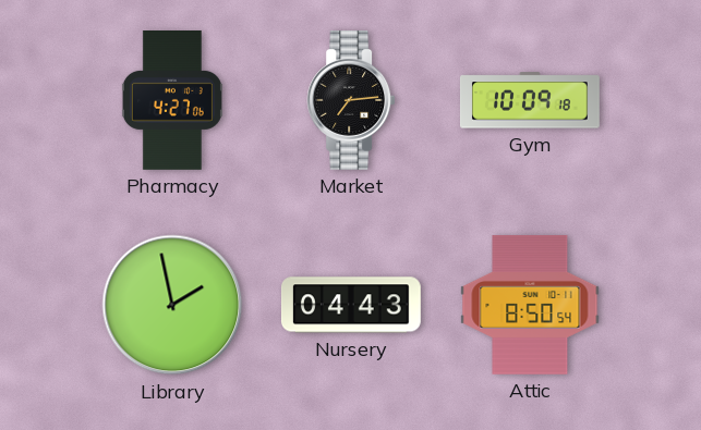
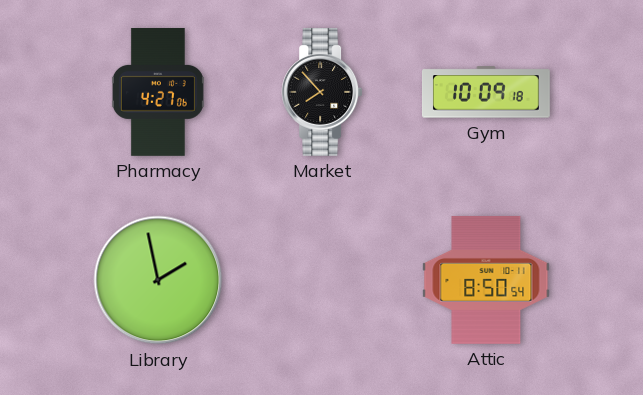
Market: 7:14 -> 7:53 (322, 92)
Nursery: 04:43 -> none (351, 305)
